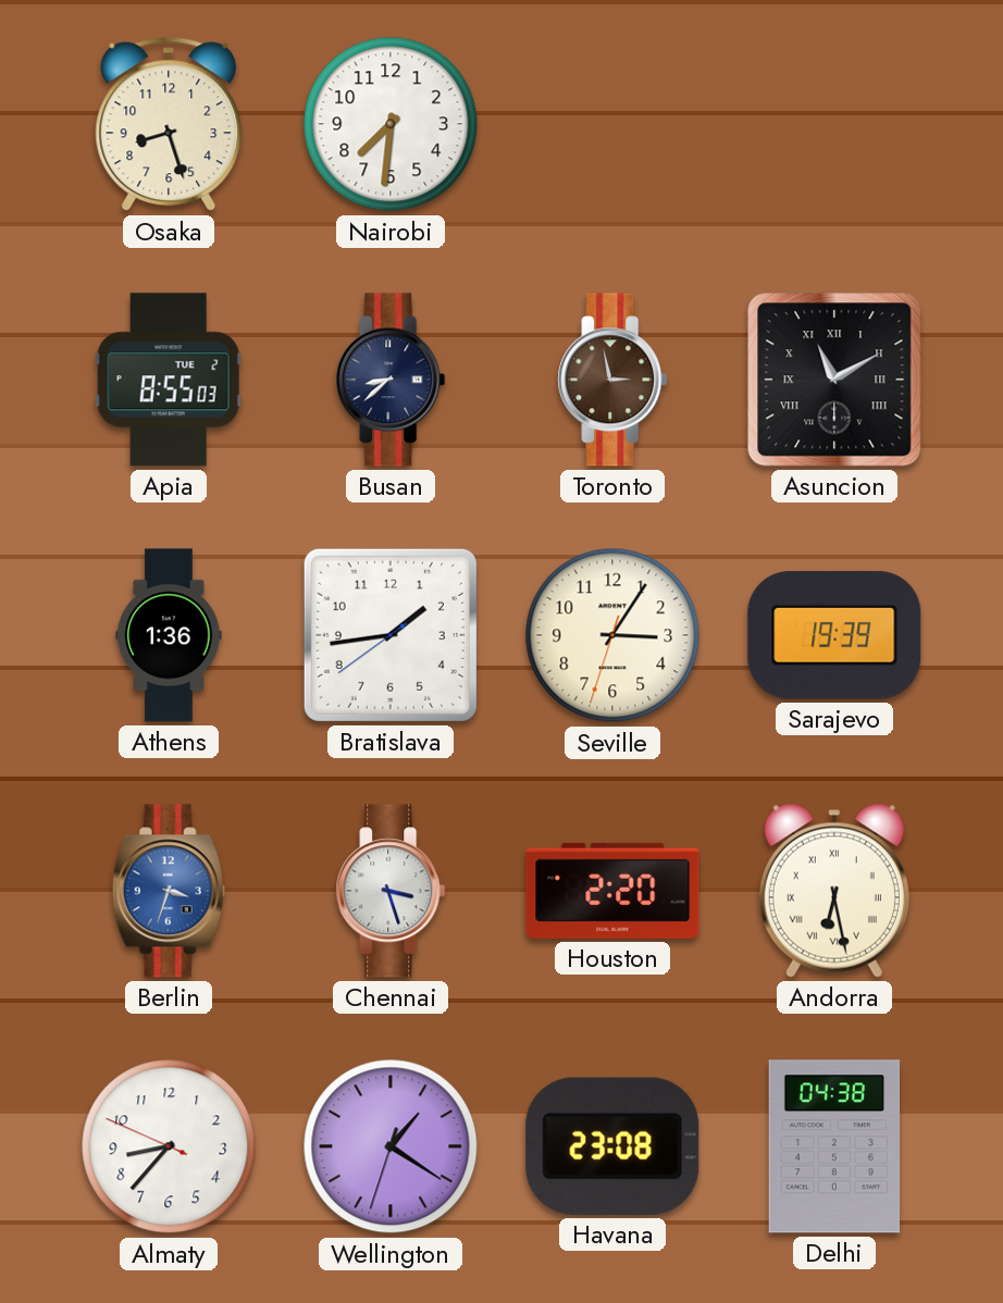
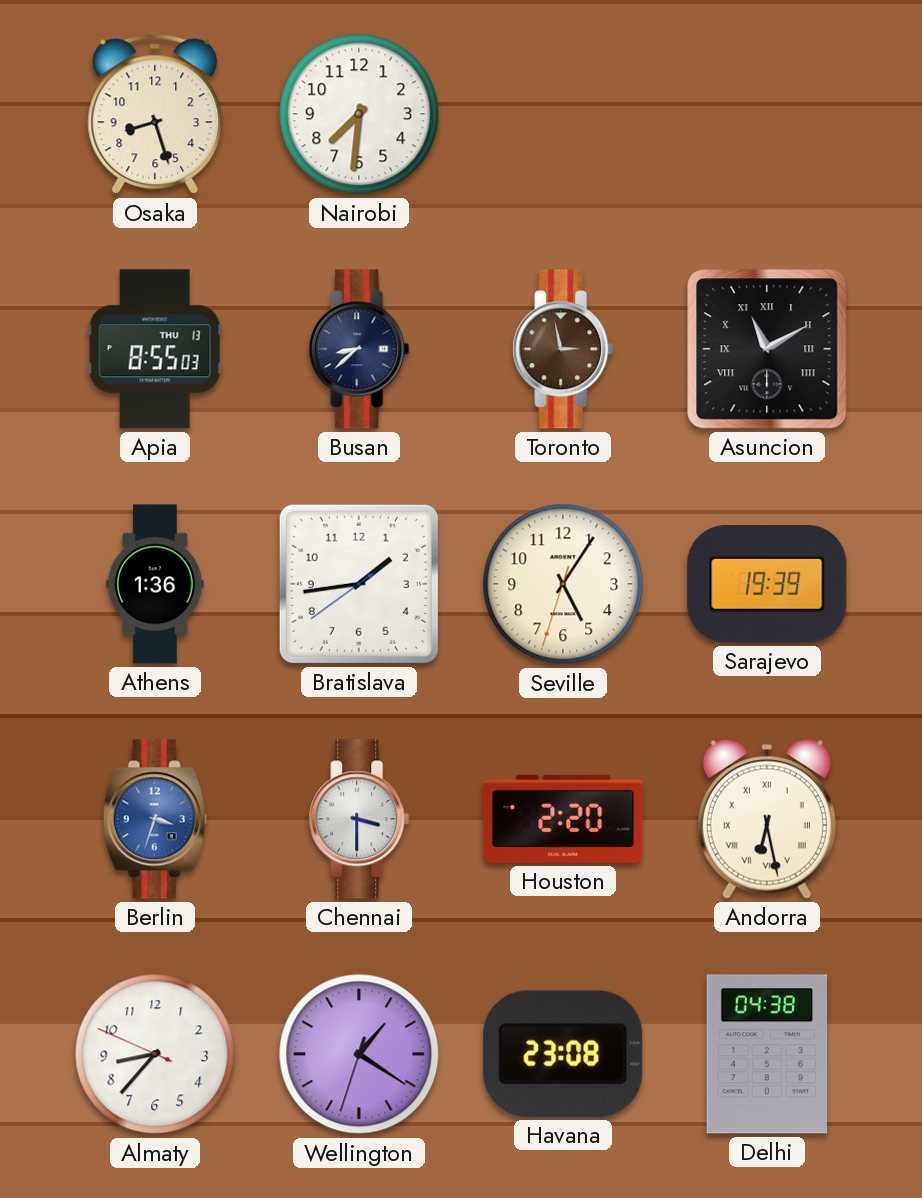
Apia date: TUE 2 -> THU 13 (155, 349)
Seville: 3:05 -> 5:05 (563, 584)
Chennai: 3:27 -> 3:30 (359, 819)
